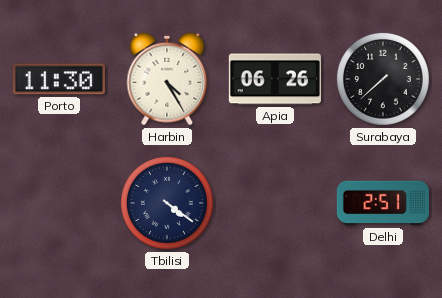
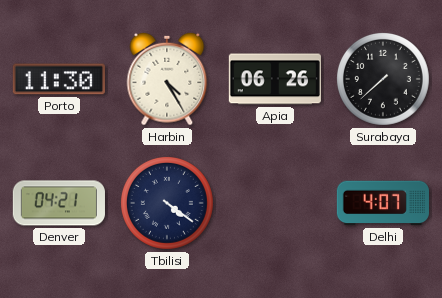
Denver: none -> 04:21 (59, 203)
Delhi: 2:51 -> 4:07 (383, 203)
